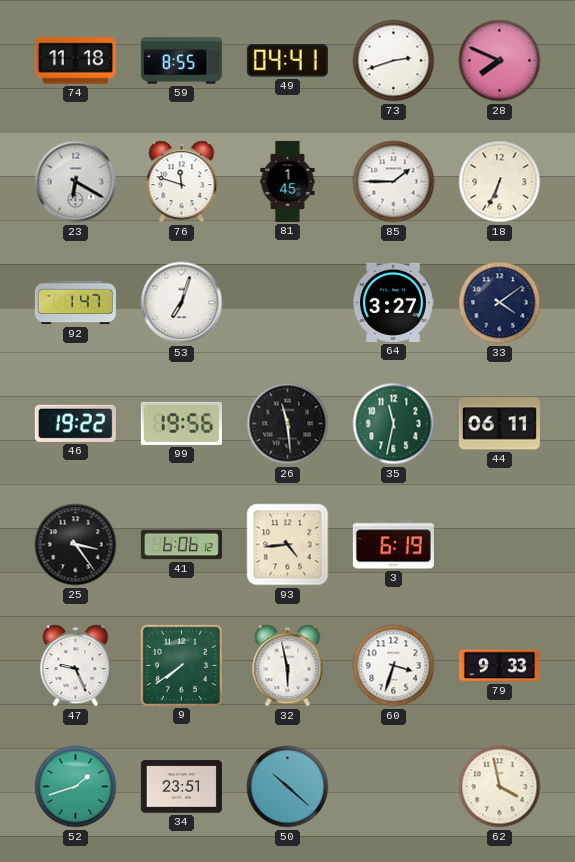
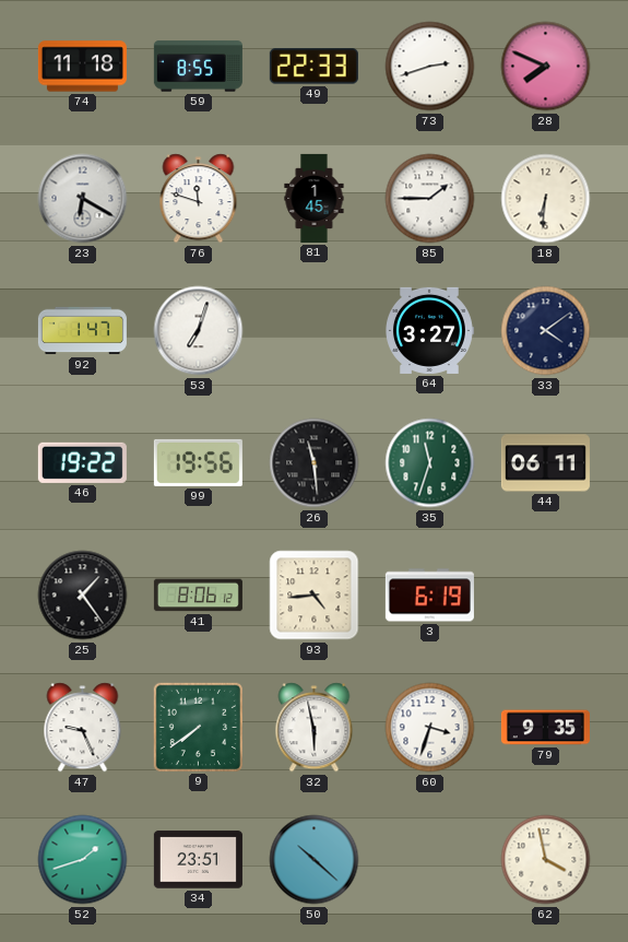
49: 04:41 -> 22:33 (313, 67)
18: 6:34 -> 6:31 (546, 199)
35: 11:32 -> 11:33 (430, 463)
25: 3:24 -> 1:24 (83, 596)
41: 6:06 -> 8:06 (198, 596)
79: 9:33 -> 9:35 (545, 728)
